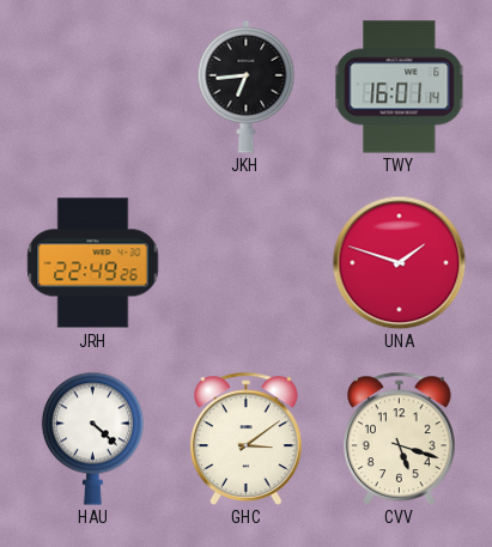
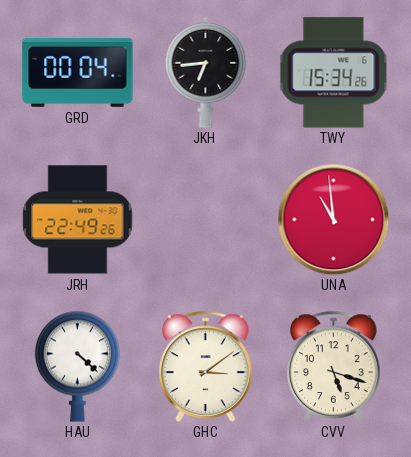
GRD: none -> 00:04 (78, 72)
TWY: 16:01 -> 15:34 (334, 73)
UNA: 1:48 -> 10:59 (333, 219)
